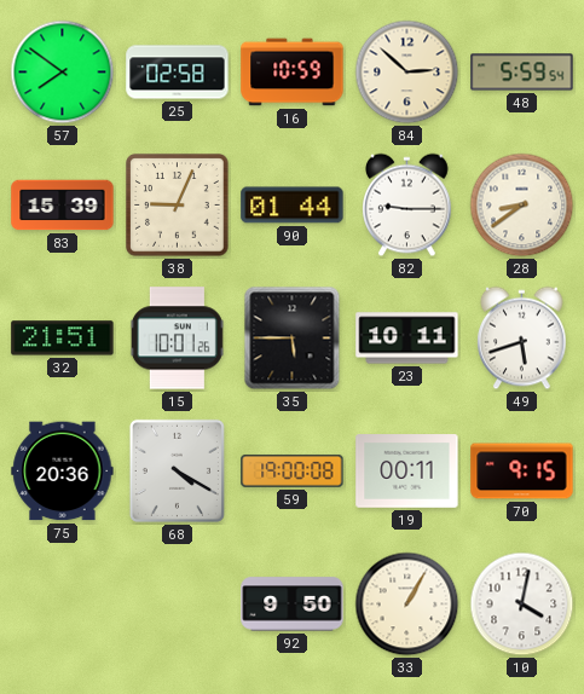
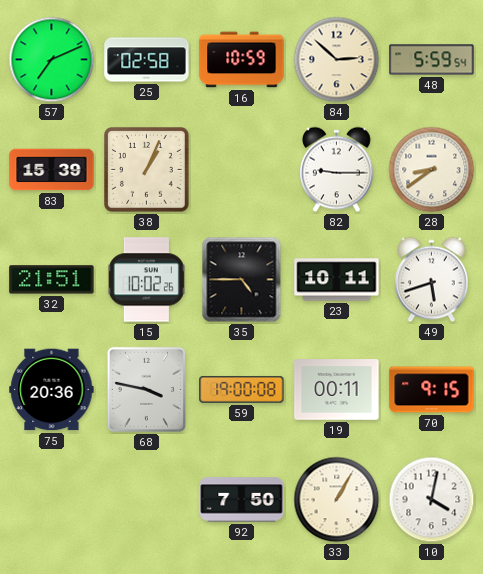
57: 7:51 -> 7:11 (52, 60)
38: 9:04 -> 1:04 (147, 170)
90: 01:44 -> none (293, 206)
15: 10:01 -> 10:02 (146, 280)
35: 5:45 -> 4:45 (242, 280)
68: 4:20 -> 3:47 (146, 389)
92: 9:50 -> 7:50 (242, 500)
